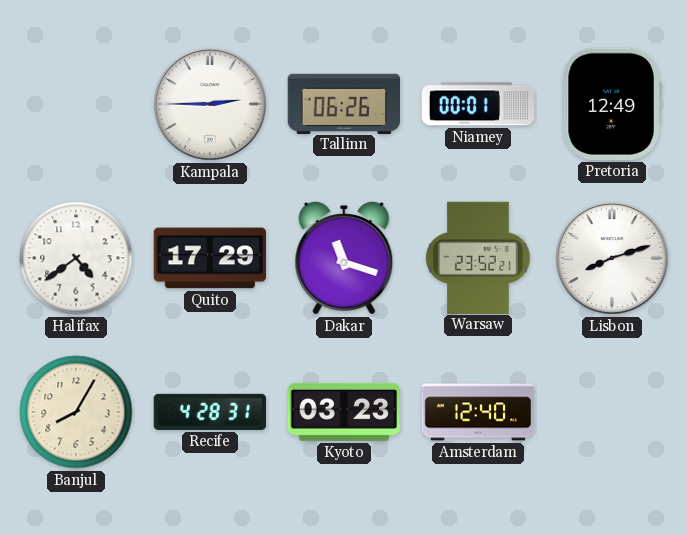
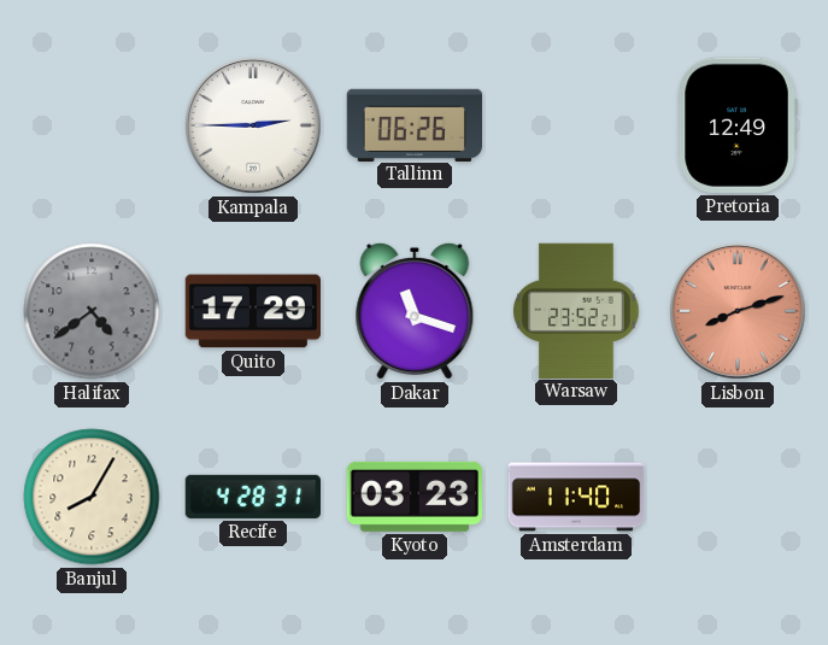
Niamey: 00:01 -> none (477, 104)
Halifax dial: white -> grey (92, 311)
Lisbon dial: white -> salmon (739, 312)
Amsterdam: 12:40 -> 11:40 (576, 497)
